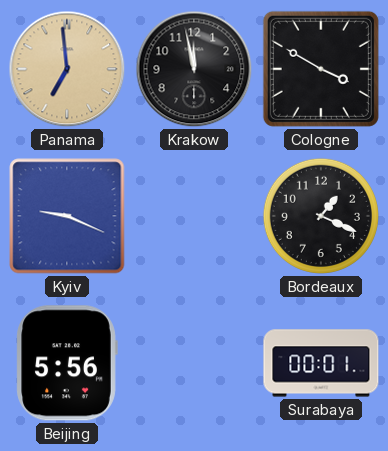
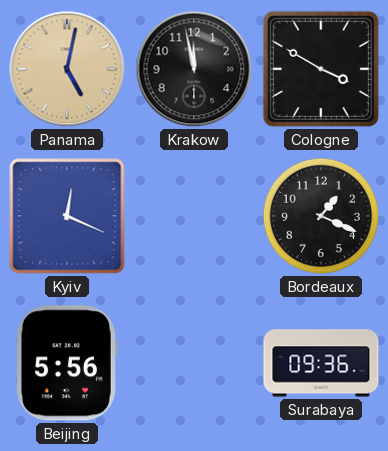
Panama: 6:59 -> 5:02 (67, 69)
Kyiv: 9:19 -> 12:19 (67, 216)
Surabaya: 00:01 -> 09:36 (321, 363)
